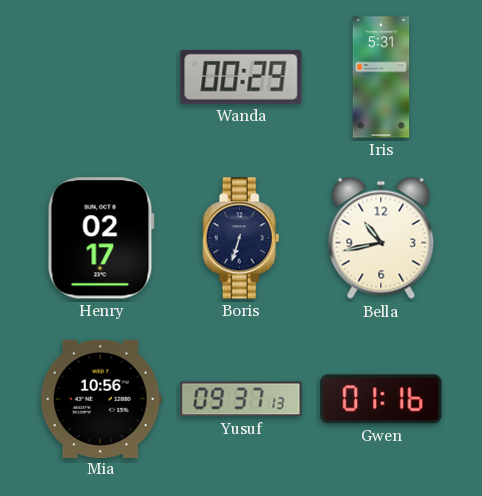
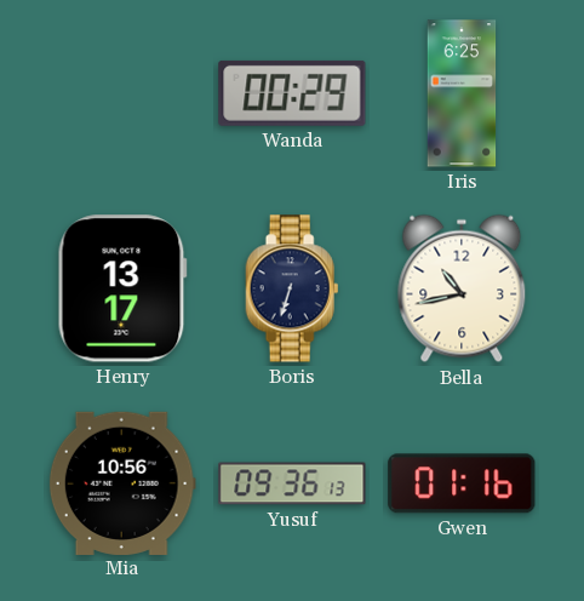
Iris: 5:31 -> 6:25 (462, 93)
Henry: 02:17 -> 13:17 (122, 288)
Yusuf: 09:37 -> 09:36 (292, 483)
